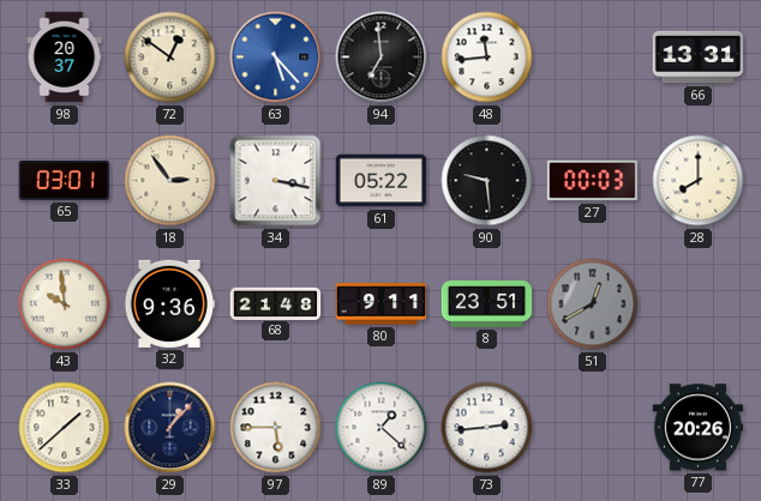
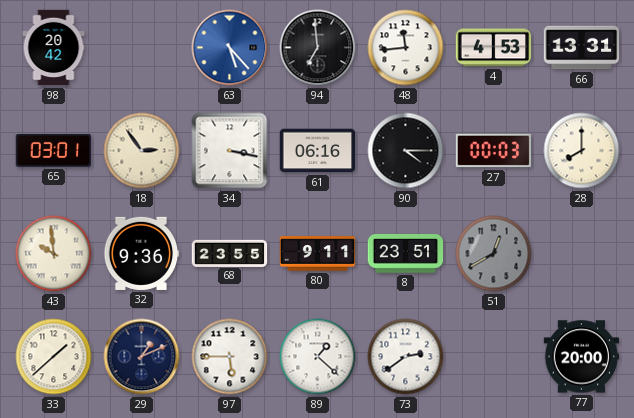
98: 20:37 -> 20:42 (54, 48)
72: 12:51 -> none (170, 58)
4: none -> 4:53 (494, 48)
61: 05:22 -> 06:16 (318, 151)
90: 9:29 -> 4:15 (406, 151)
68: 21:48 -> 23:55 (230, 253)
29: 1:07 -> 1:11 (142, 357)
73: 2:44 -> 2:39 (406, 357)
77: 20:26 -> 20:00 (582, 357)
